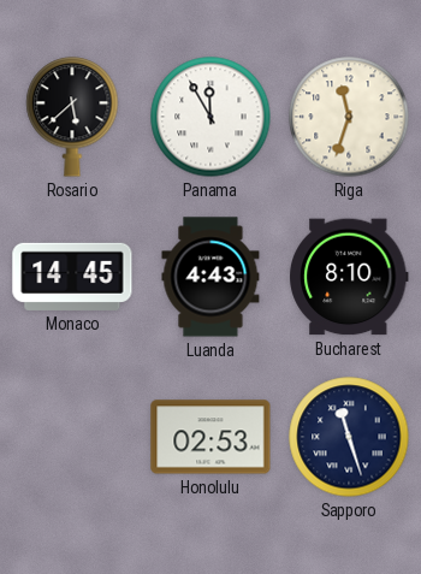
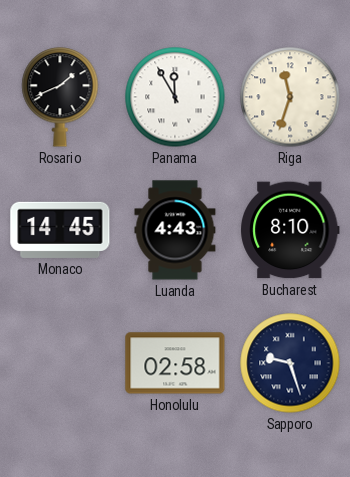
Rosario: 5:38 -> 1:41 (60, 97)
Honolulu: 02:53 -> 02:58 (175, 363)
Sapporo: 11:27 -> 9:27 (290, 363)
